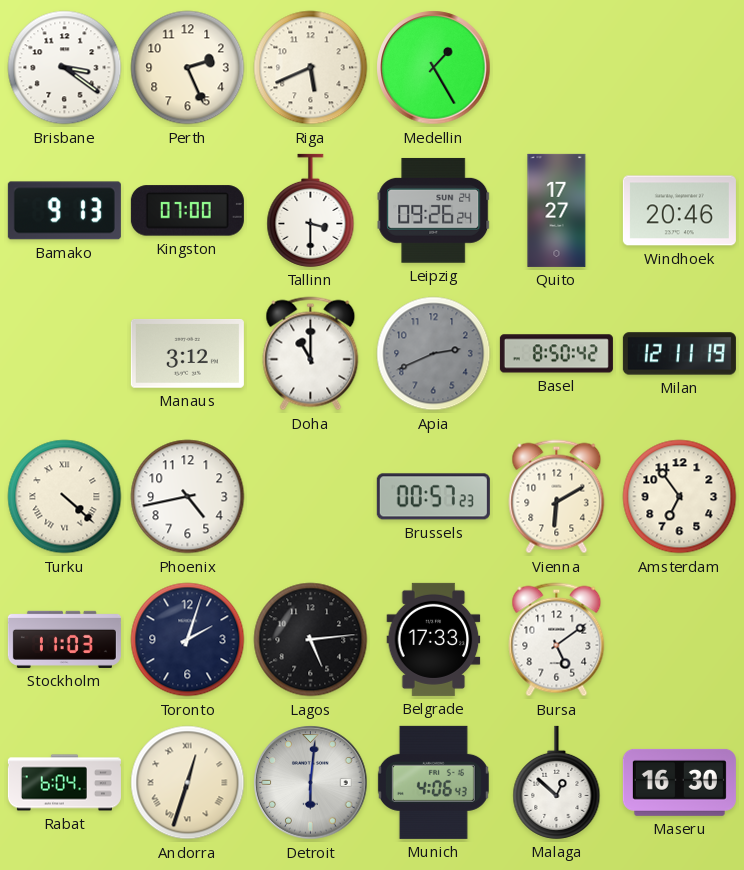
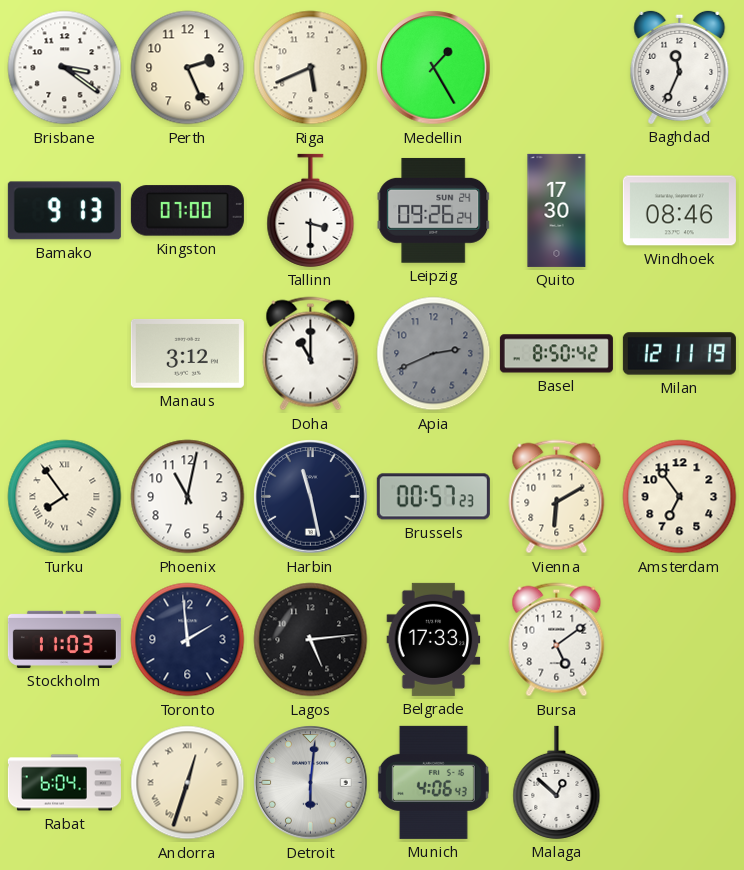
Baghdad: none -> 11:34 (680, 67)
Quito: 17:27 -> 17:30 (557, 210)
Windhoek: 20:46 -> 08:46 (679, 211)
Turku: 4:22 -> 7:54 (65, 497)
Phoenix: 4:43 -> 11:02 (188, 497)
Harbin: none -> 11:28 (311, 497)
Toronto: 2:03 -> 1:59 (188, 640)
Maseru: 16:30 -> none (679, 782)
